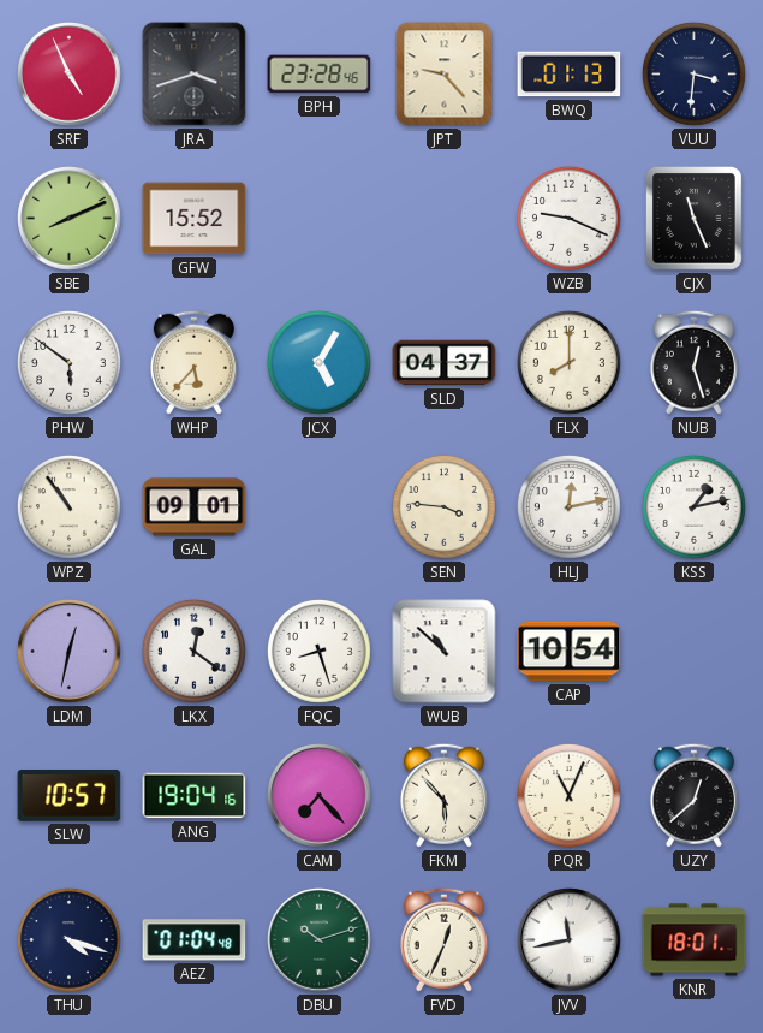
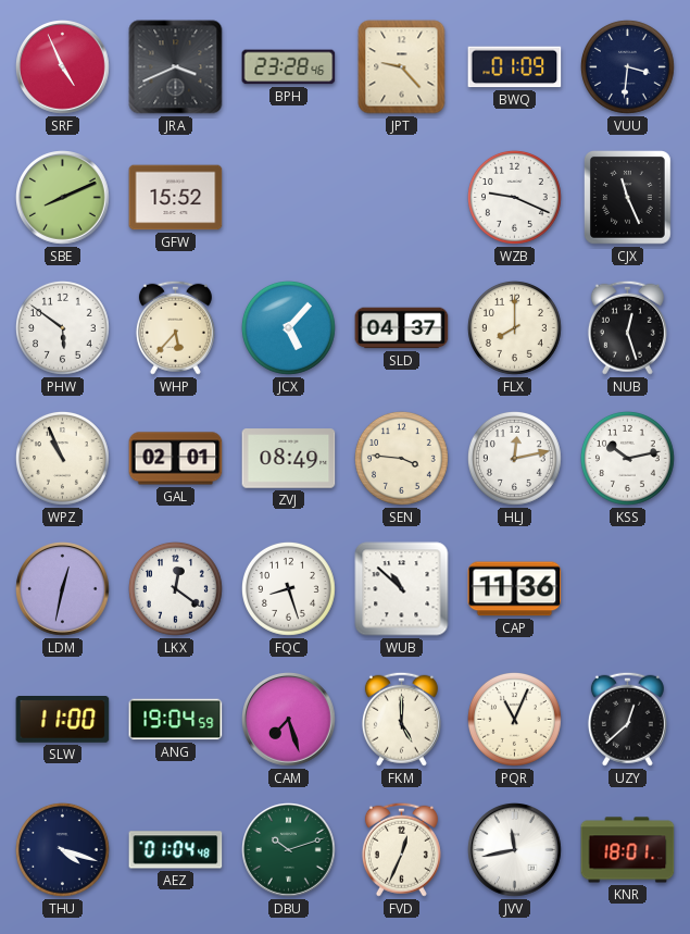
JRA: 3:42 -> 3:41 (176, 67)
BWQ: 01:13 -> 01:09 (515, 67)
JCX: 5:05 -> 5:07 (288, 327)
WPZ: 10:54 -> 10:56 (62, 458)
GAL: 09:01 -> 02:01 (176, 459)
ZVJ: none -> 08:49 (289, 459)
KSS: 1:13 -> 10:13 (627, 458)
CAP: 10:54 -> 11:36 (515, 589)
SLW: 10:57 -> 11:00 (63, 720)
ANG: 19:04:16 -> 19:04:59 (176, 720)
CAM: 7:23 -> 7:27 (289, 720)
FKM: 5:53 -> 5:00 (401, 719)
